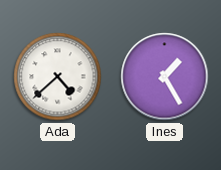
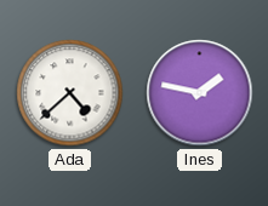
Ines: 1:25 -> 1:47 (200, 93)
